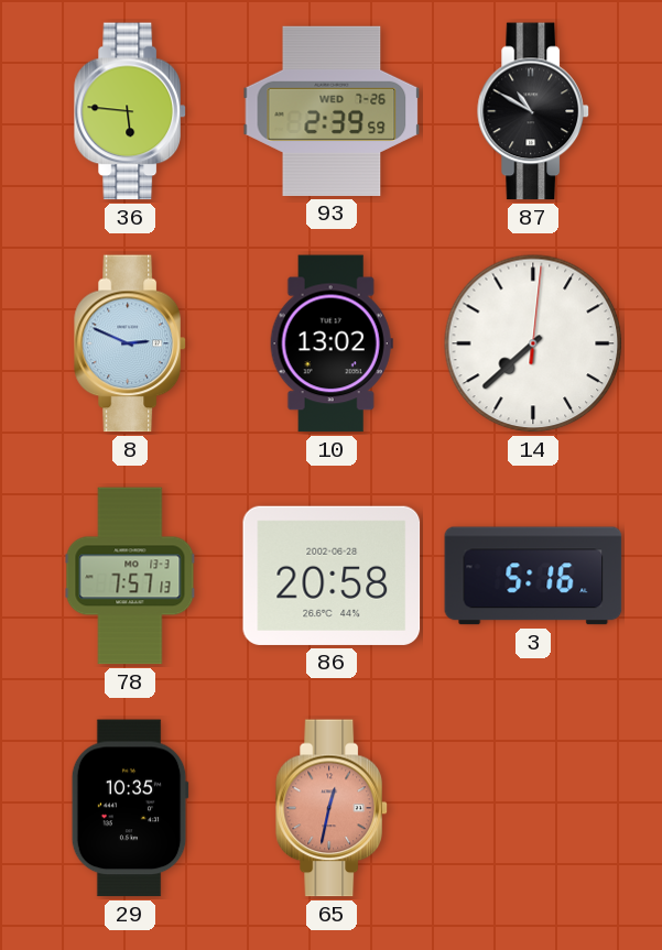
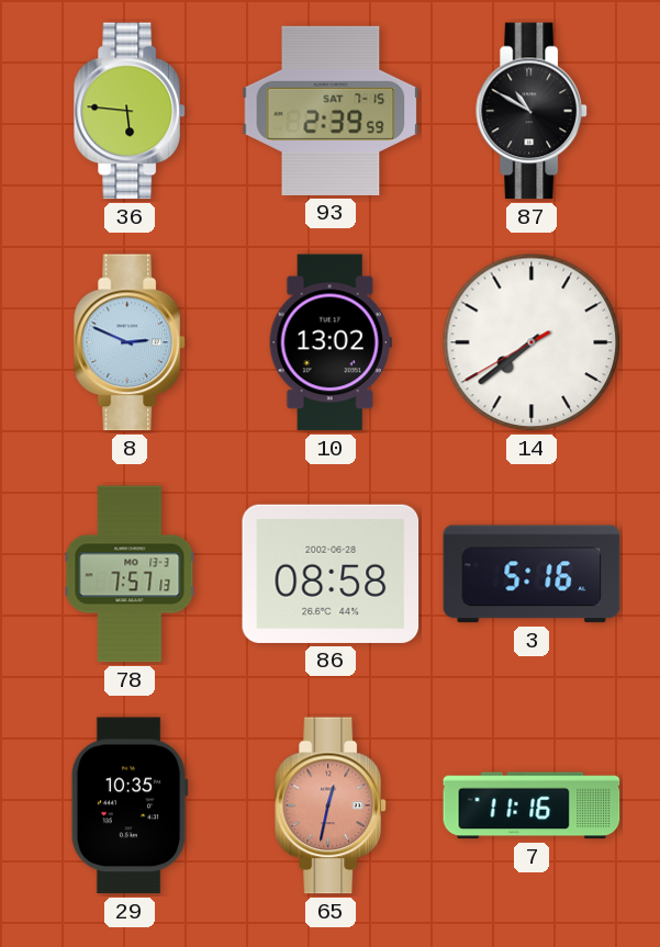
93 date: WED 7-26 -> SAT 7-15 (331, 111)
14: 7:38:01 -> 7:38:40 (532, 342)
86: 20:58 -> 08:58 (331, 574)
7: none -> 11:16 (532, 805)
